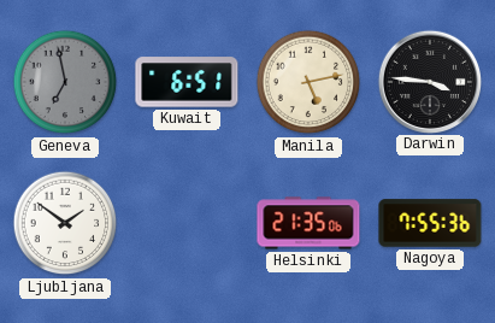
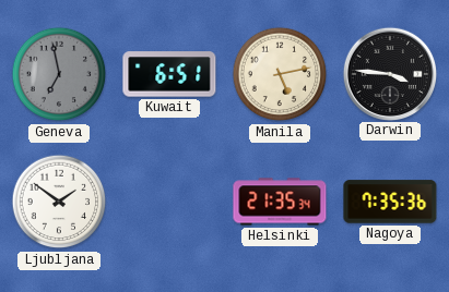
Helsinki: 21:35:06 -> 21:35:34 (280, 202)
Nagoya: 7:55 -> 7:35 (390, 202)
